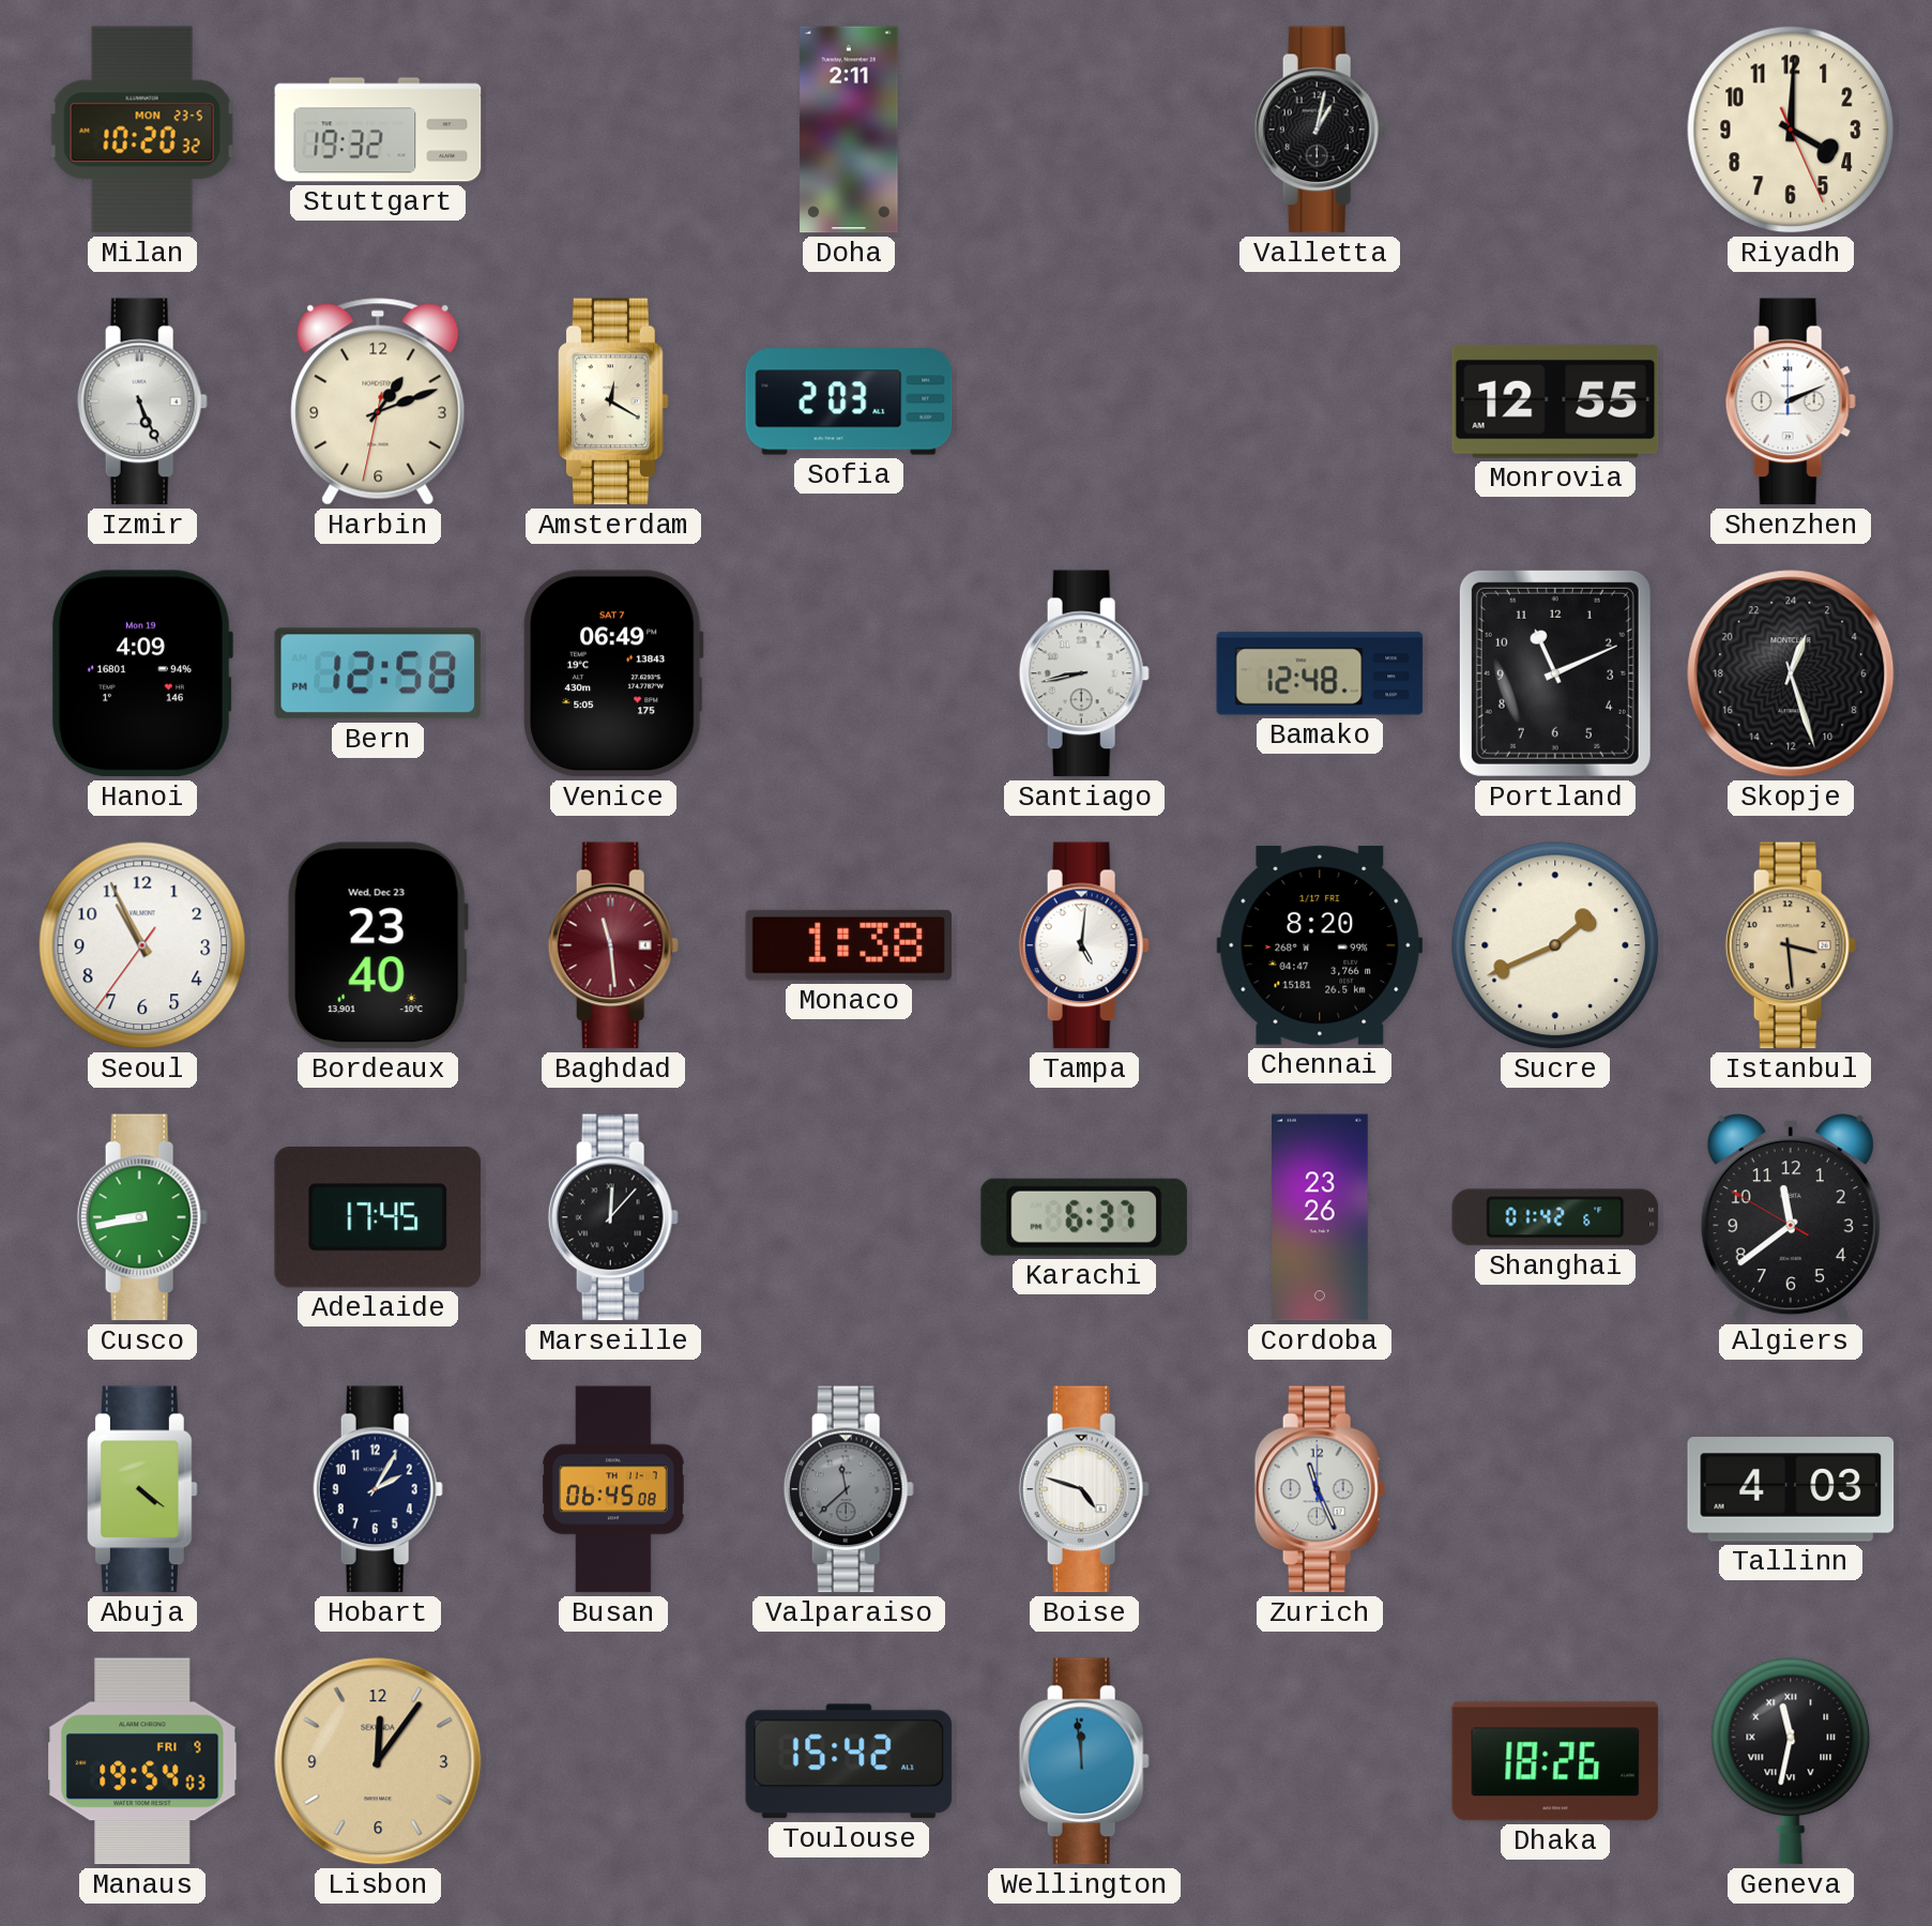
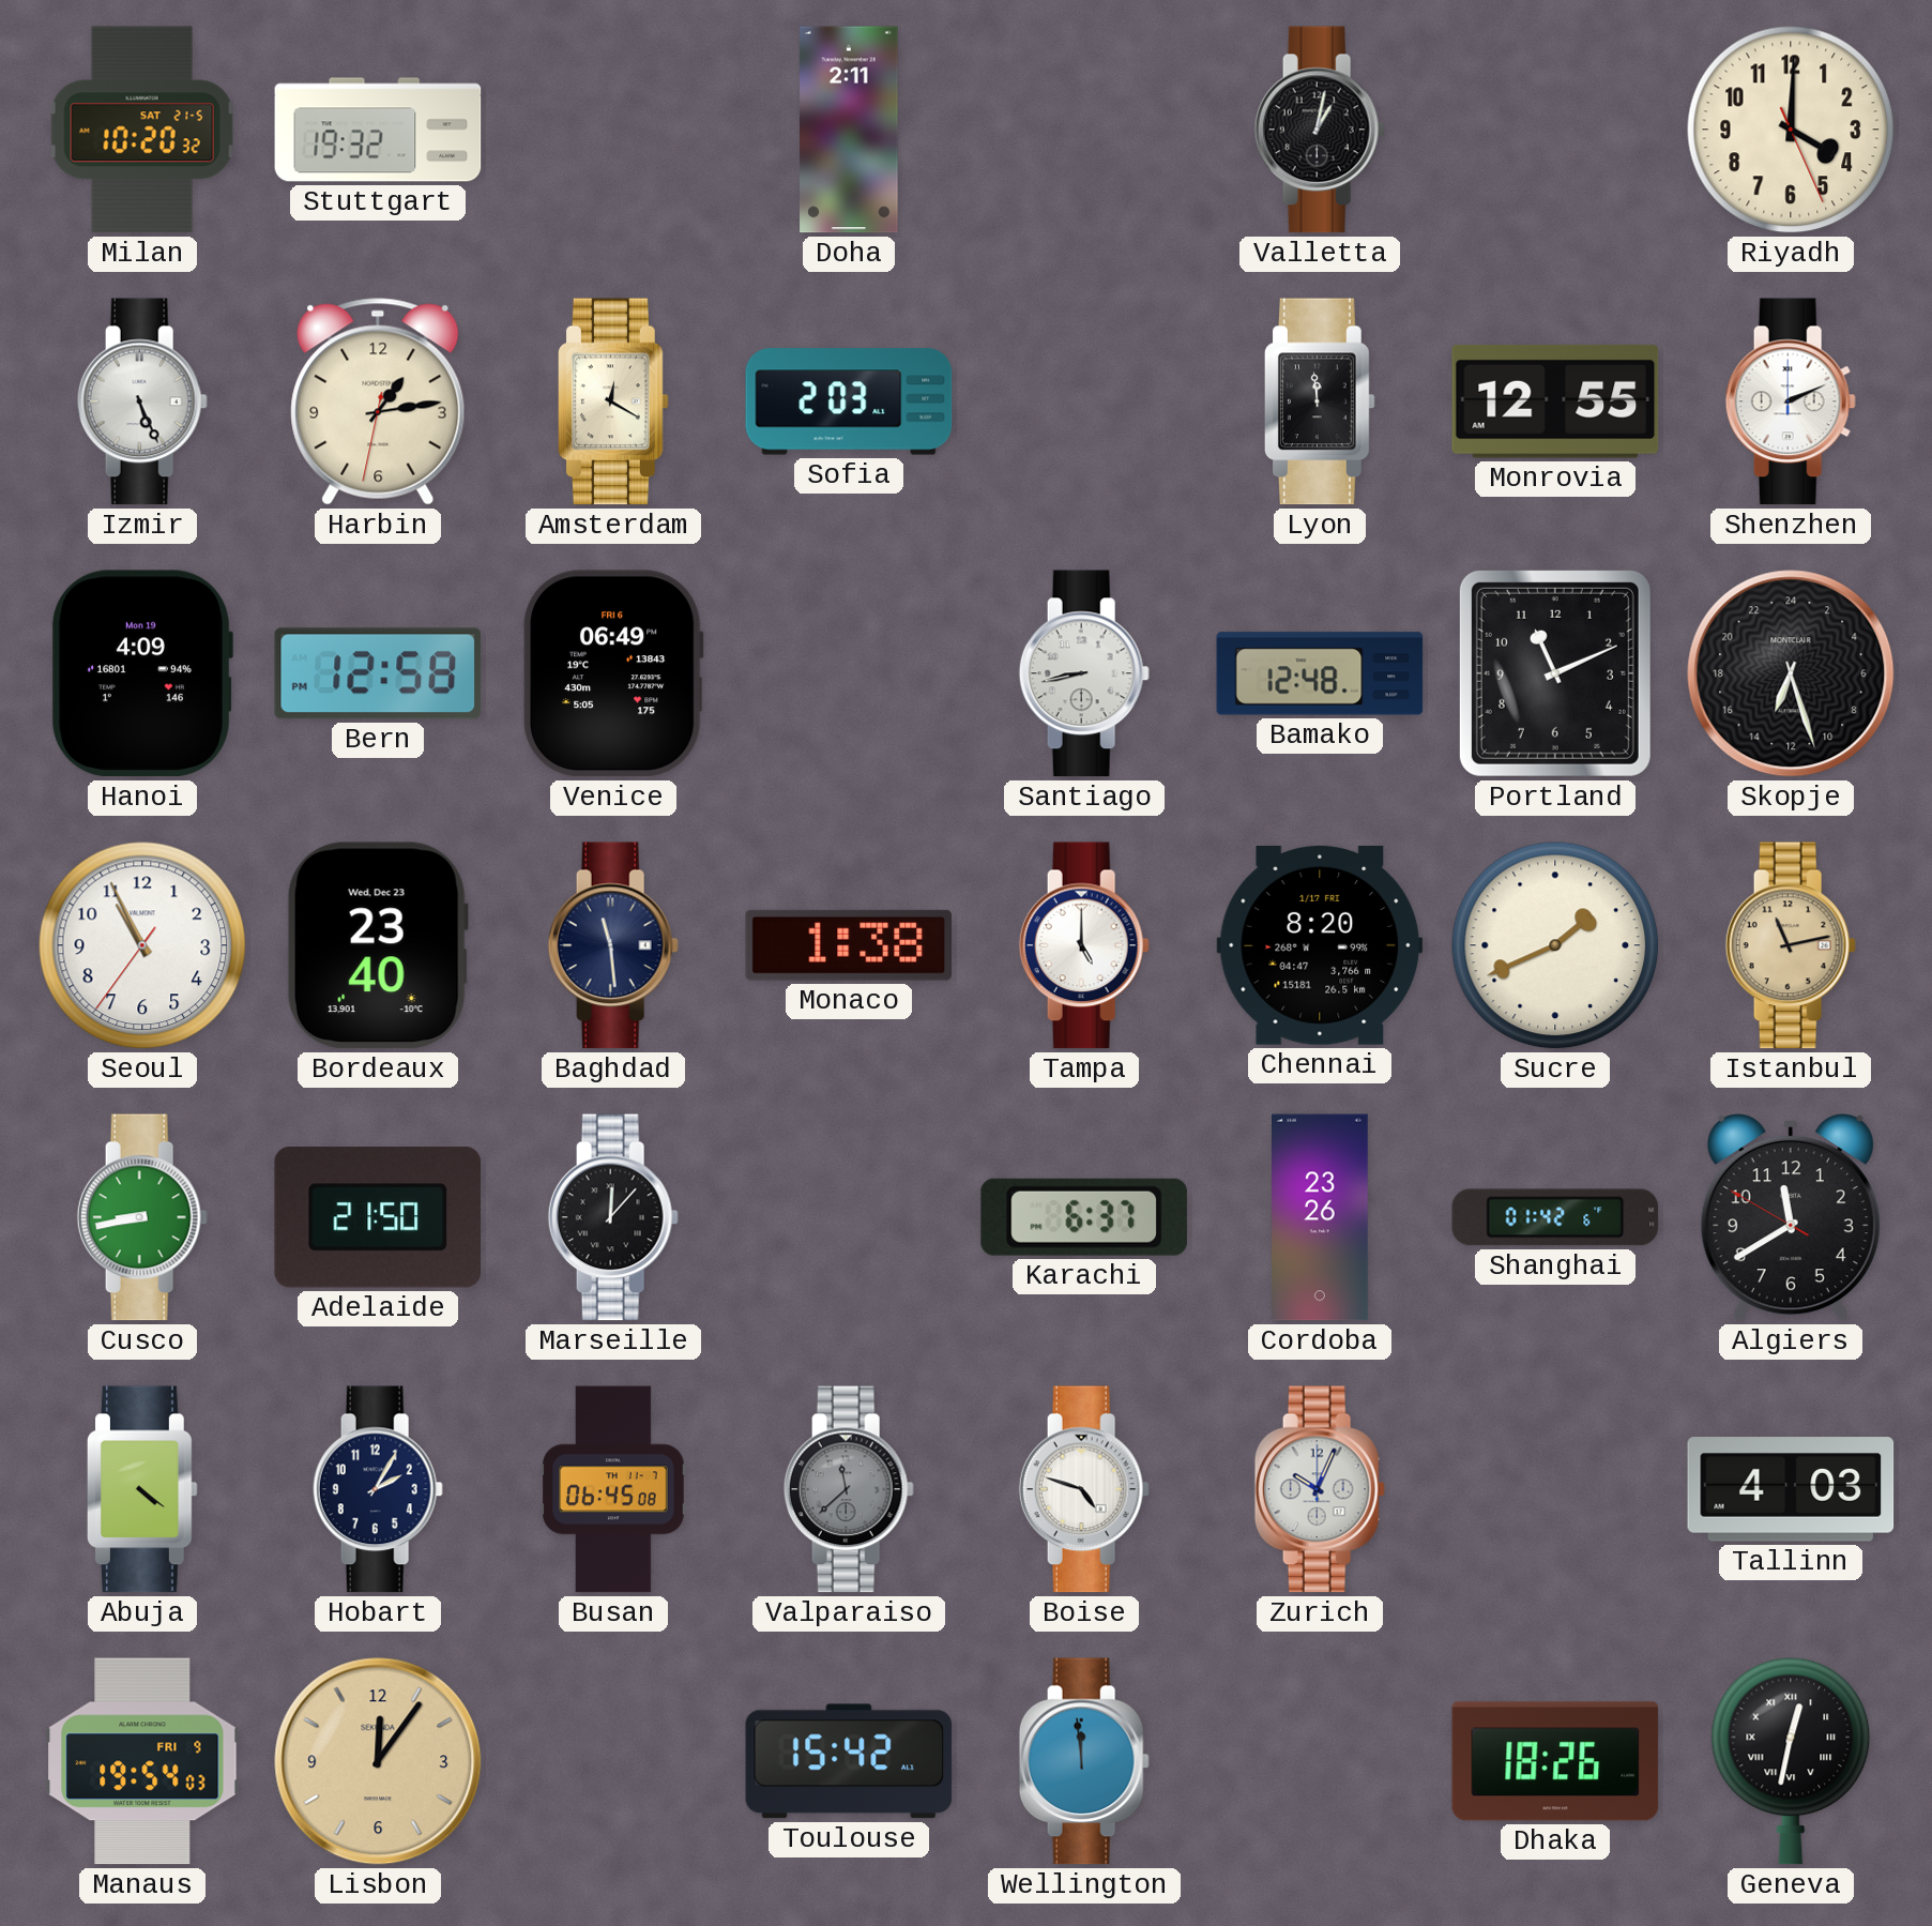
Milan date: MON 23-5 -> SAT 21-5 (142, 130)
Harbin: 1:11 -> 1:13 (378, 401)
Lyon: none -> 11:59 (1320, 401)
Venice date: SAT 7 -> FRI 6 (613, 673)
Skopje: 1:27 -> 13:27 (1791, 673)
Baghdad dial: burgundy -> navy (613, 945)
Tampa: 5:01 -> 5:00 (1084, 945)
Istanbul: 3:29 -> 11:13 (1791, 945)
Adelaide: 17:45 -> 21:50 (377, 1217)
Algiers: 11:38 -> 11:39 (1791, 1217)
Zurich: 11:26 -> 10:04 (1320, 1489)
Geneva: 11:32 -> 12:32 (1791, 1761)
